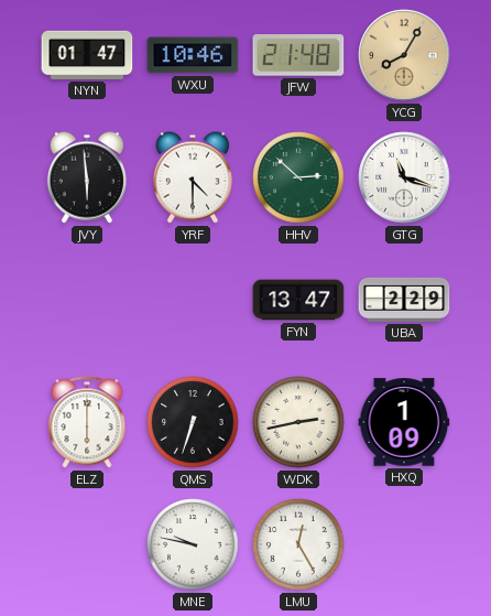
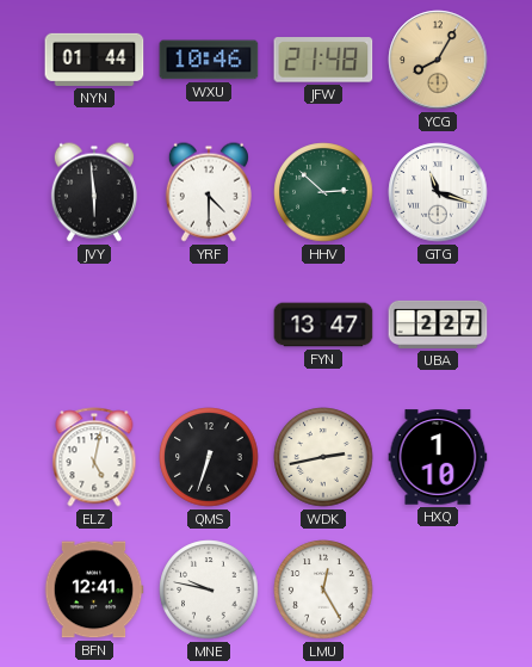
NYN: 01:47 -> 01:44 (94, 60)
UBA: 2:29 -> 2:27 (438, 325)
ELZ: 6:00 -> 5:02 (94, 457)
HXQ: 1:09 -> 1:10 (438, 457)
BFN: none -> 12:41 (94, 589)
